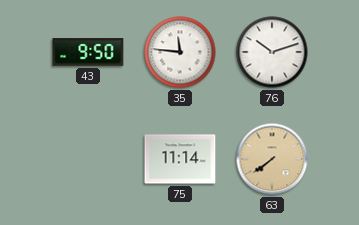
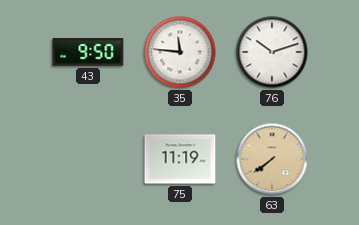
75: 11:14 -> 11:19 (180, 159)
